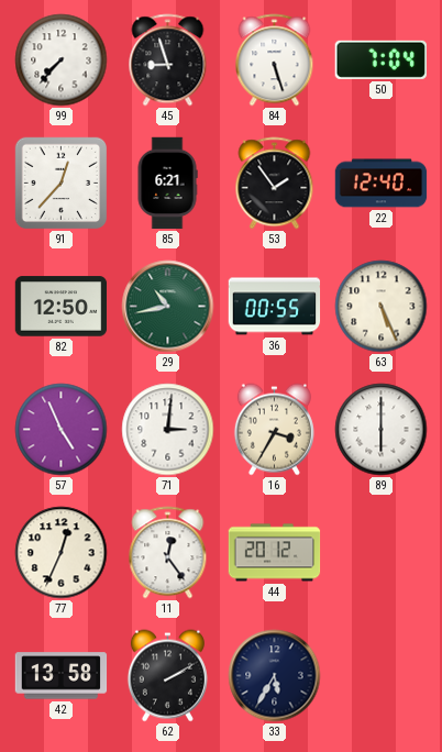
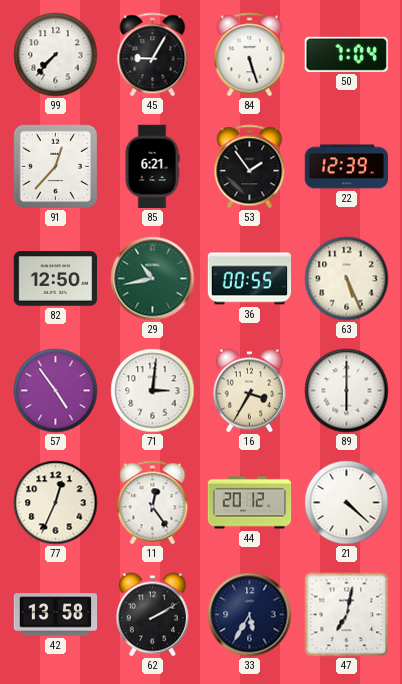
45: 8:57 -> 9:05 (153, 55)
22: 12:40 -> 12:39 (347, 167)
57: 4:56 -> 4:54 (56, 391)
21: none -> 4:22 (347, 503)
47: none -> 7:02 (347, 615)
